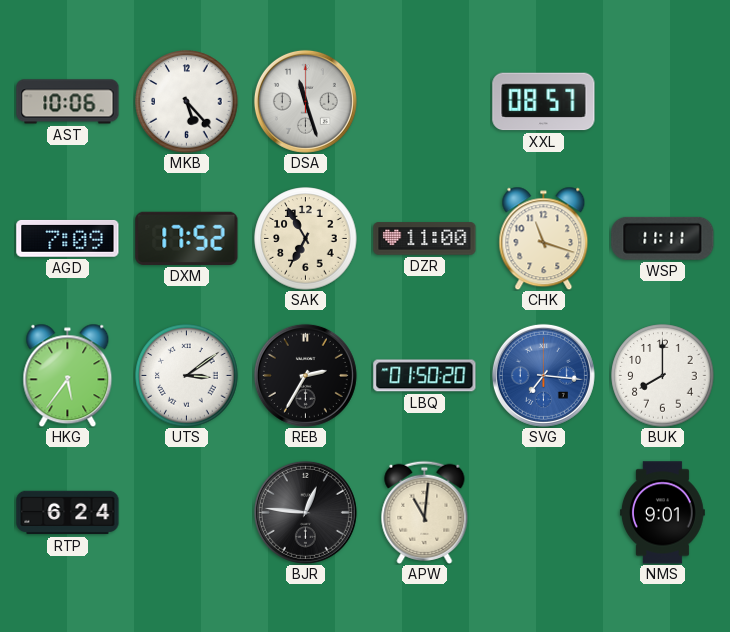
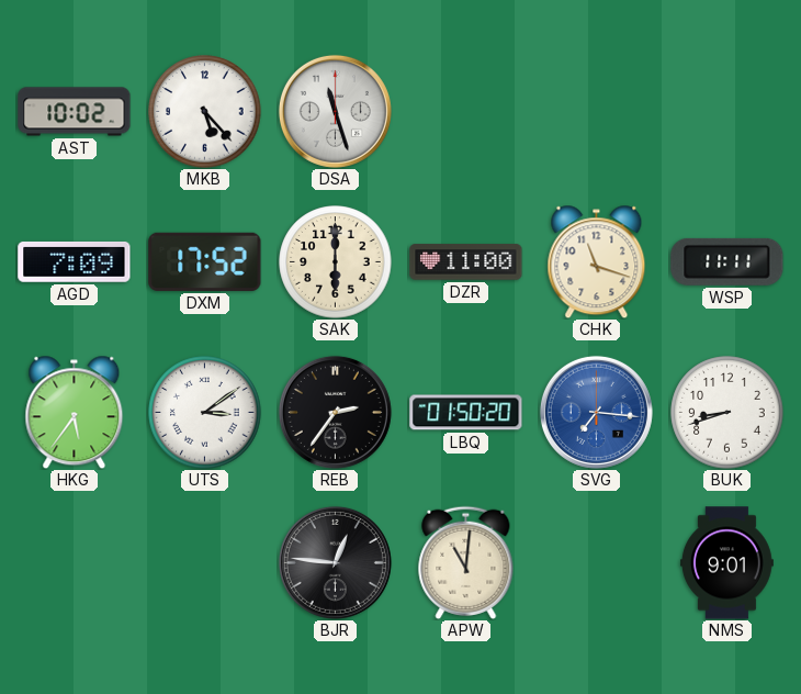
AST: 10:06 -> 10:02 (75, 112)
XXL: 08:57 -> none (544, 102)
SAK: 6:55 -> 6:00 (336, 262)
REB: 2:35 -> 2:36 (335, 412)
BUK: 8:00 -> 8:42 (727, 413)
RTP: 6:24 -> none (68, 513)
